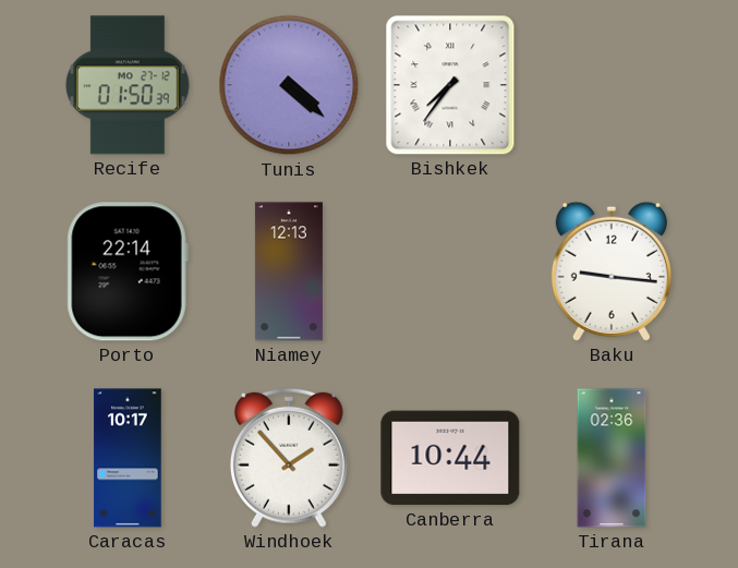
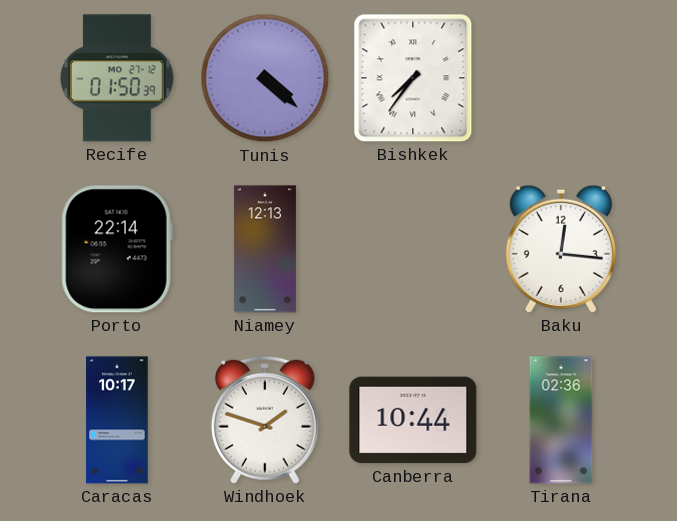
Baku: 9:16 -> 12:16 (561, 249)
Windhoek: 1:53 -> 1:48 (265, 420)
